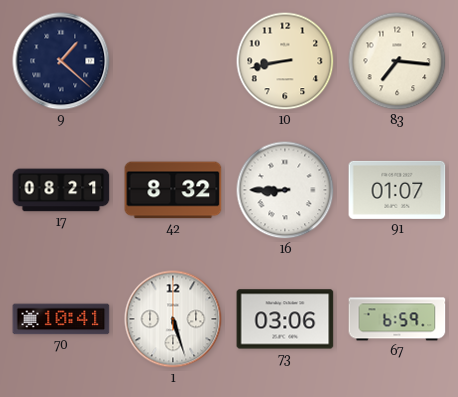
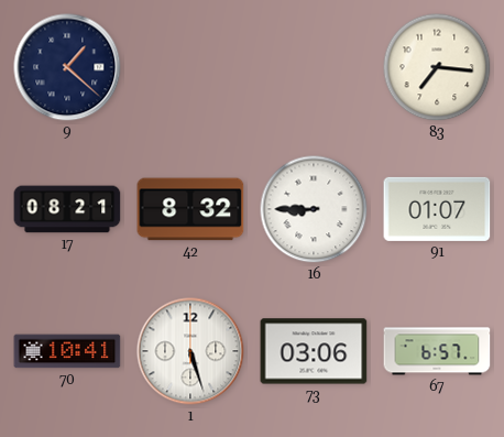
10: 8:43 -> none (285, 61)
67: 6:59 -> 6:57 (437, 351)
